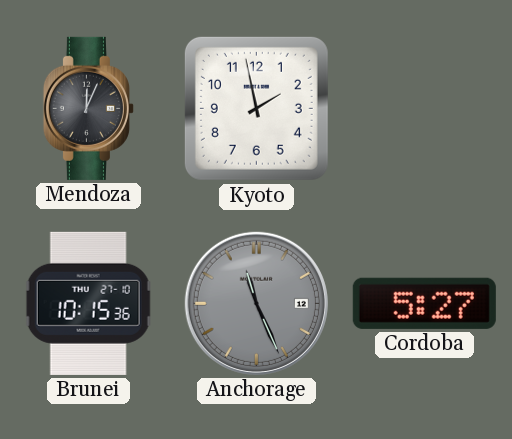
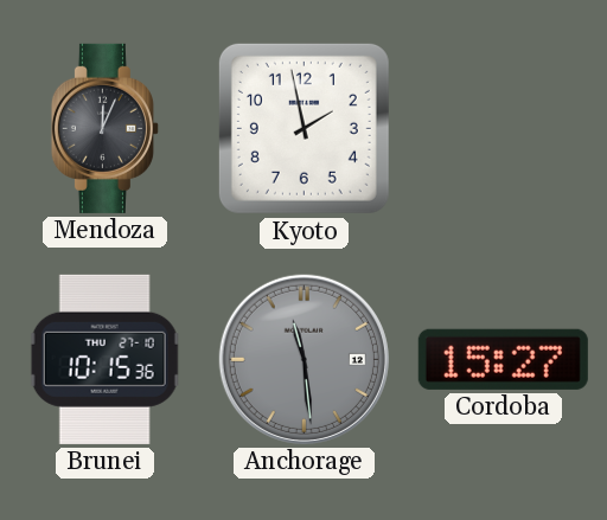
Anchorage: 11:26 -> 11:29 (303, 359)
Cordoba: 5:27 -> 15:27 (503, 359)
